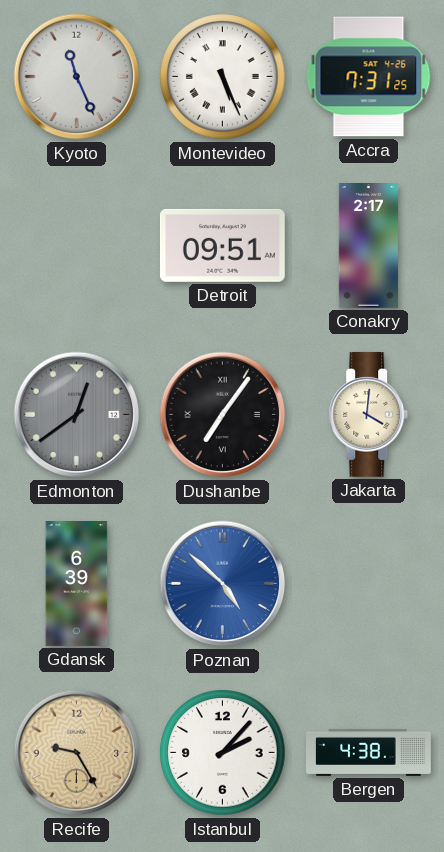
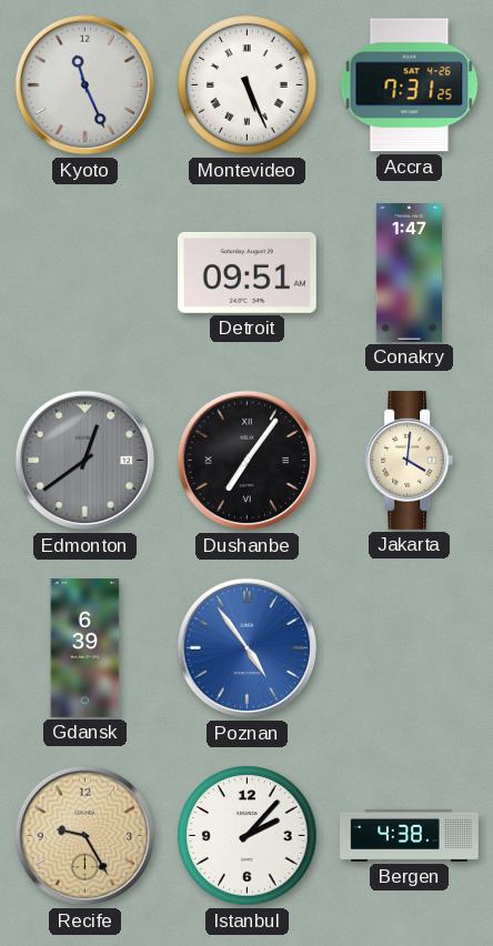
Conakry: 2:17 -> 1:47 (409, 273)
Poznan: 4:52 -> 4:54 (248, 648)
